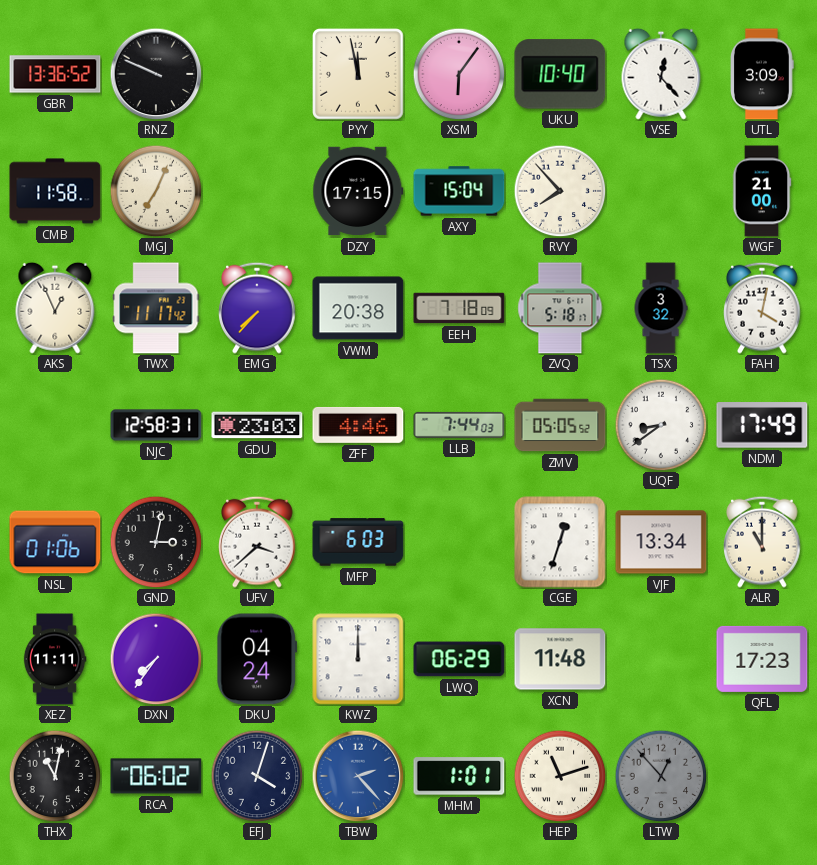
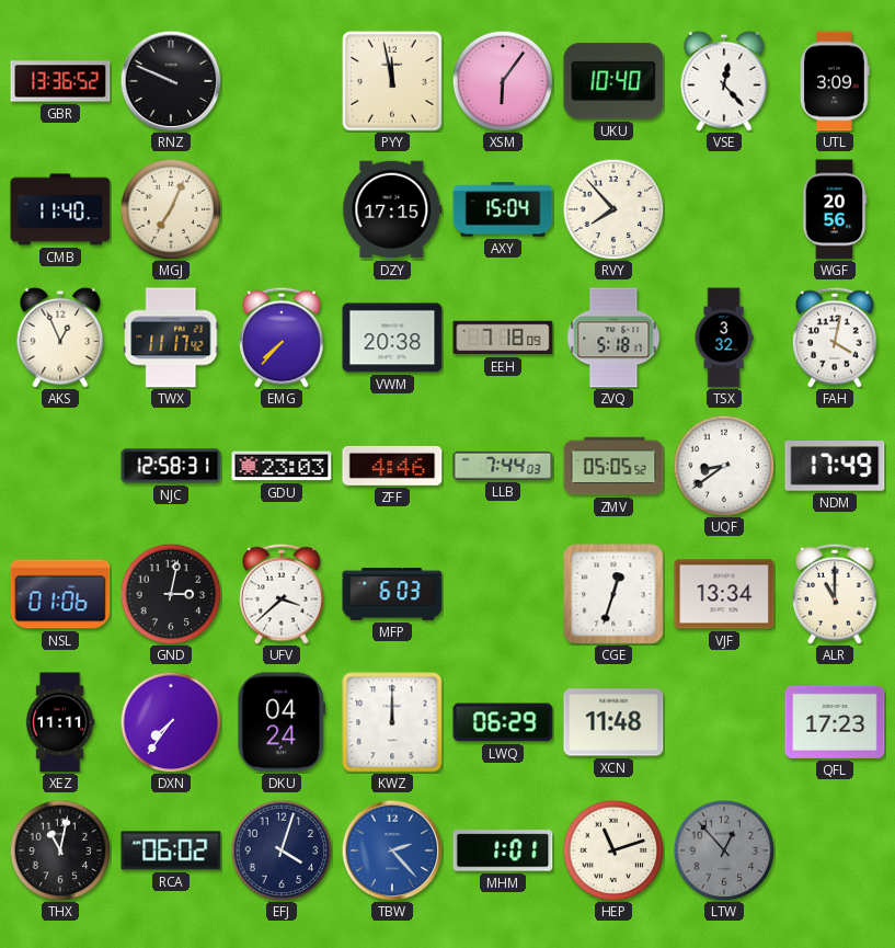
CMB: 11:58 -> 11:40 (60, 209)
WGF: 21:00 -> 20:56 (835, 209)
